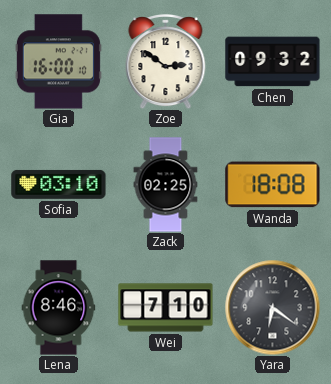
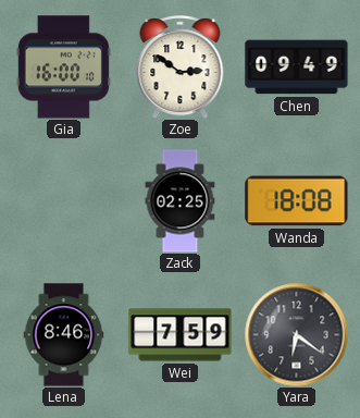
Chen: 09:32 -> 09:49 (297, 67)
Sofia: 03:10 -> none (59, 184)
Wei: 7:10 -> 7:59 (181, 335)
